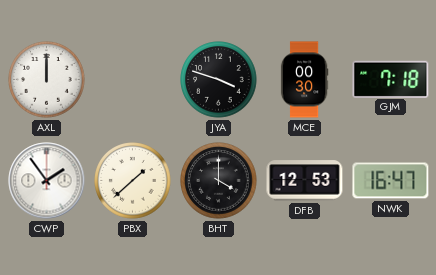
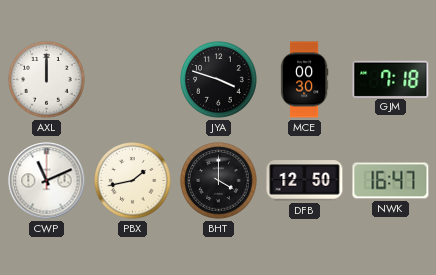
CWP: 1:54 -> 11:11 (47, 181)
PBX: 1:38 -> 1:43 (133, 181)
DFB: 12:53 -> 12:50 (305, 181)
